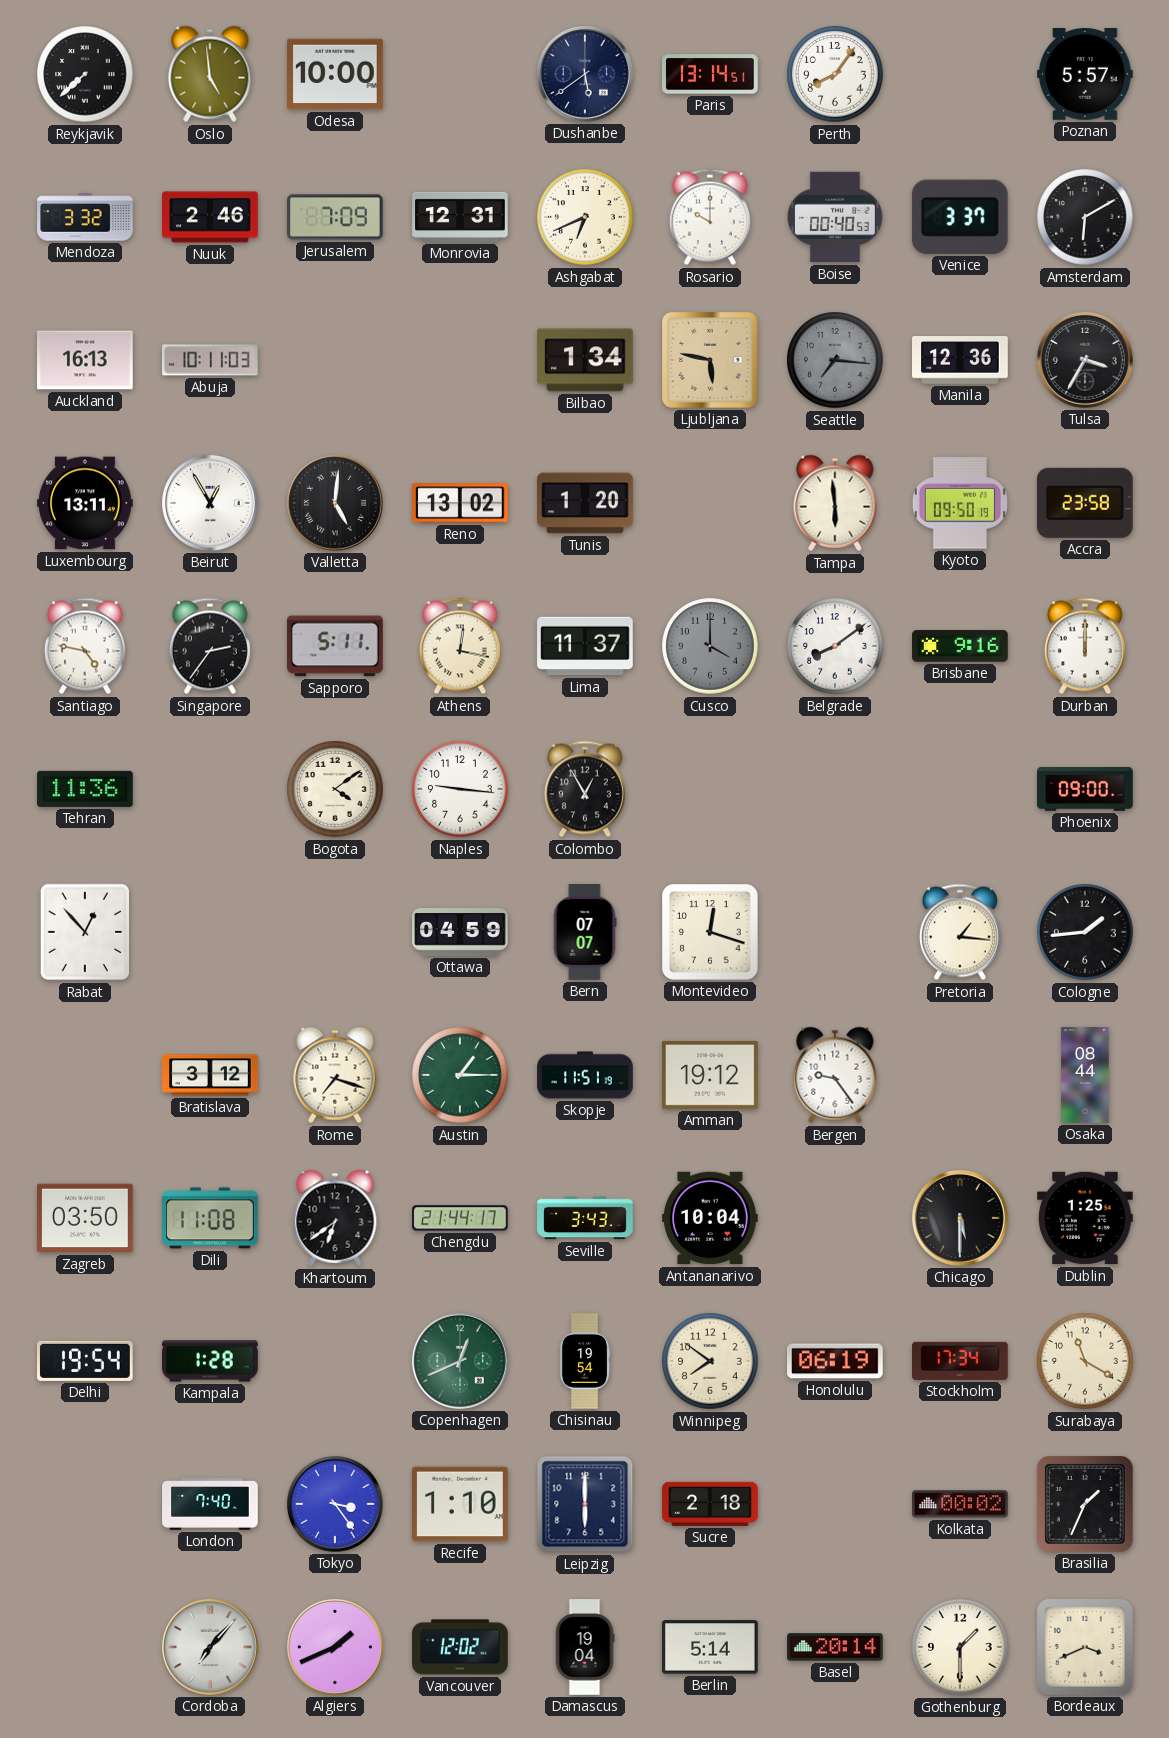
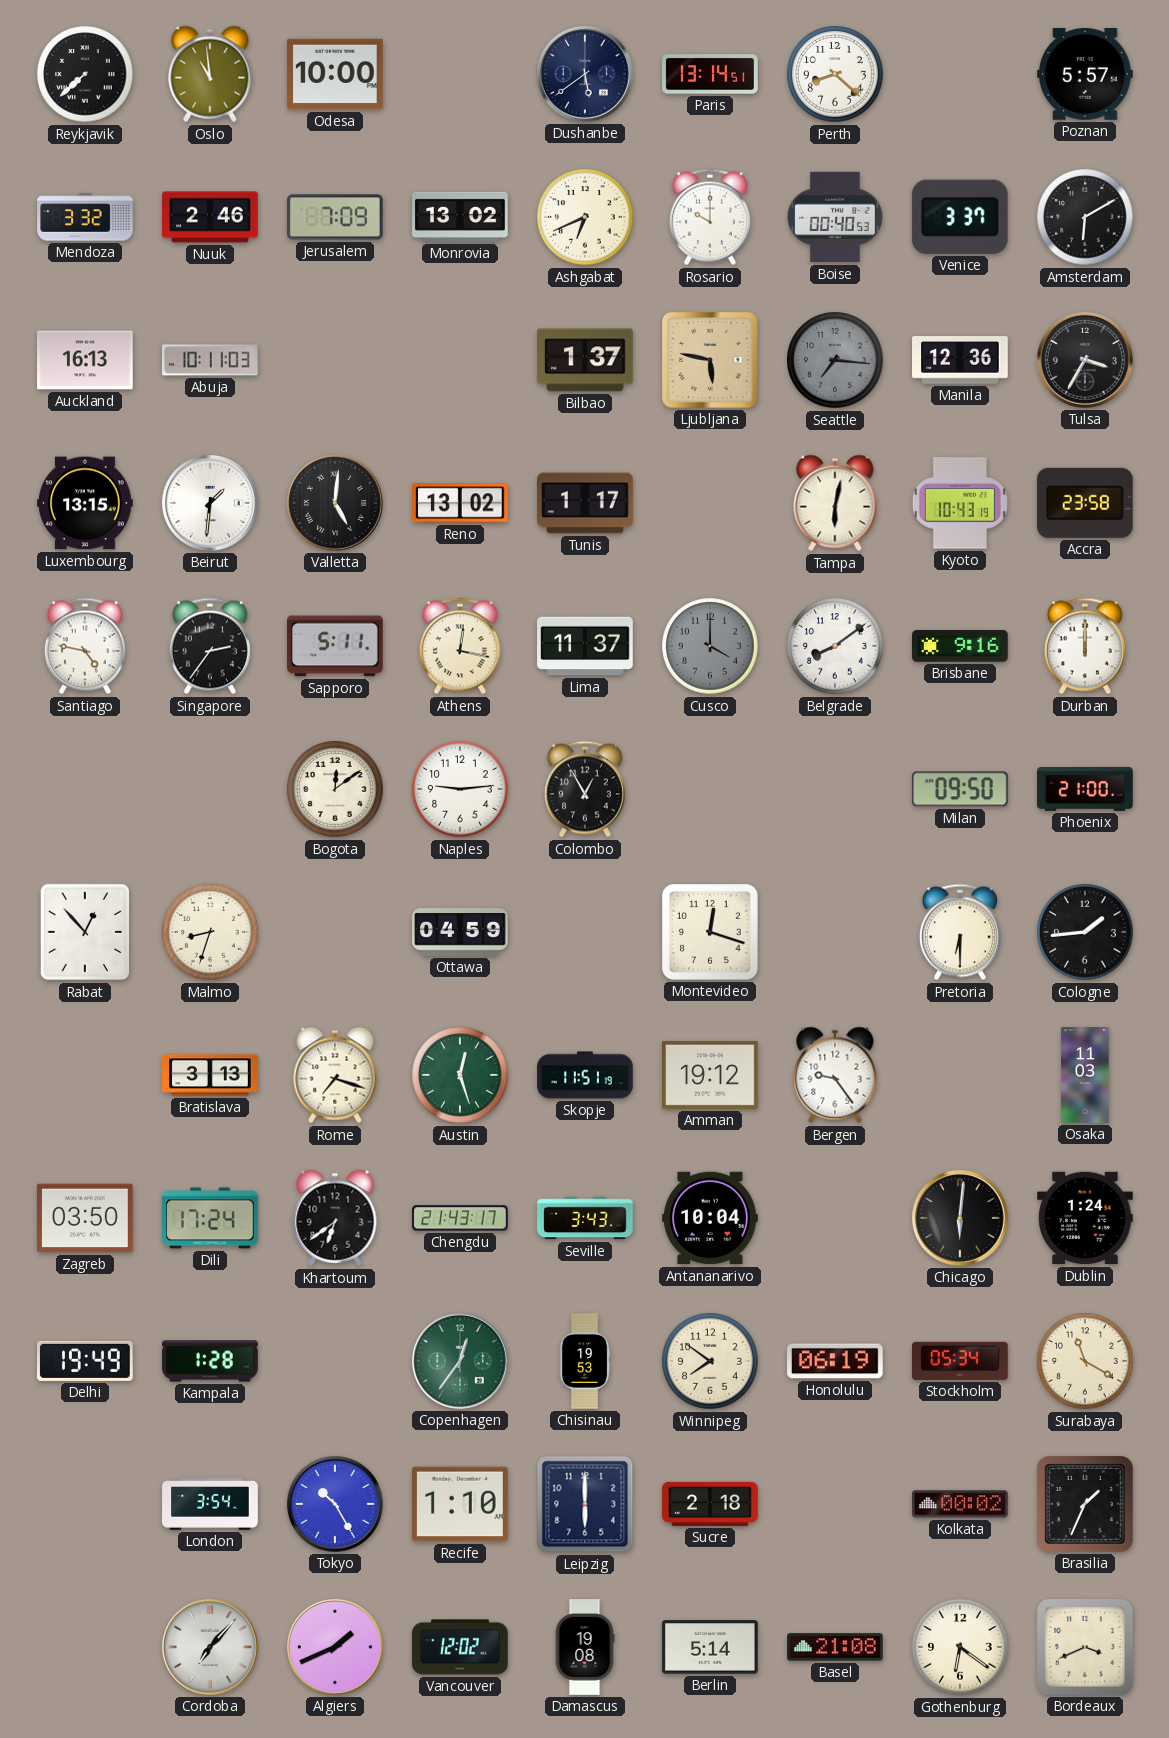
Oslo: 4:59 -> 10:59 (210, 74)
Perth: 8:06 -> 8:22 (835, 74)
Monrovia: 12:31 -> 13:02 (460, 217)
Bilbao: 1:34 -> 1:37 (585, 360)
Luxembourg: 13:11 -> 13:15 (85, 503)
Beirut: 12:55 -> 1:31 (210, 503)
Tunis: 1:20 -> 1:17 (585, 503)
Tampa: 5:59 -> 6:02 (835, 503)
Kyoto: 09:50 -> 10:43 (960, 503)
Tehran: 11:36 -> none (85, 789)
Bogota: 4:09 -> 12:09 (335, 789)
Naples: 9:16 -> 9:14 (460, 789)
Milan: none -> 09:50 (960, 789)
Phoenix: 09:00 -> 21:00 (1085, 789)
Malmo: none -> 8:33 (210, 932)
Bern: 07:07 -> none (585, 932)
Pretoria: 1:16 -> 6:30 (960, 932)
Bratislava: 3:12 -> 3:13 (210, 1075)
Austin: 1:15 -> 12:27 (460, 1075)
Osaka: 08:44 -> 11:03 (1085, 1075)
Dili: 11:08 -> 17:24 (210, 1218)
Chengdu: 21:44 -> 21:43 (460, 1218)
Chicago: 5:30 -> 6:01 (960, 1218)
Dublin: 1:25 -> 1:24 (1085, 1218)
Delhi: 19:54 -> 19:49 (86, 1361)
Copenhagen: 12:41 -> 12:36 (460, 1361)
Chisinau: 19:54 -> 19:53 (585, 1361)
Stockholm: 17:34 -> 05:34 (960, 1361)
London: 7:40 -> 3:54 (210, 1505)
Tokyo: 3:24 -> 10:25 (335, 1504)
Damascus: 19:04 -> 19:08 (585, 1647)
Basel: 20:14 -> 21:08 (835, 1647)
Gothenburg: 1:30 -> 6:21 (960, 1647)
